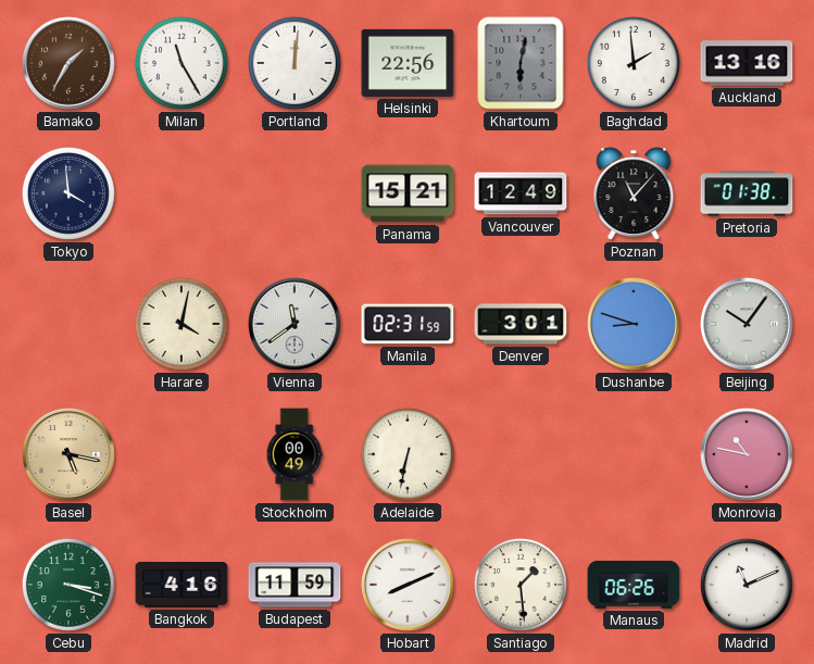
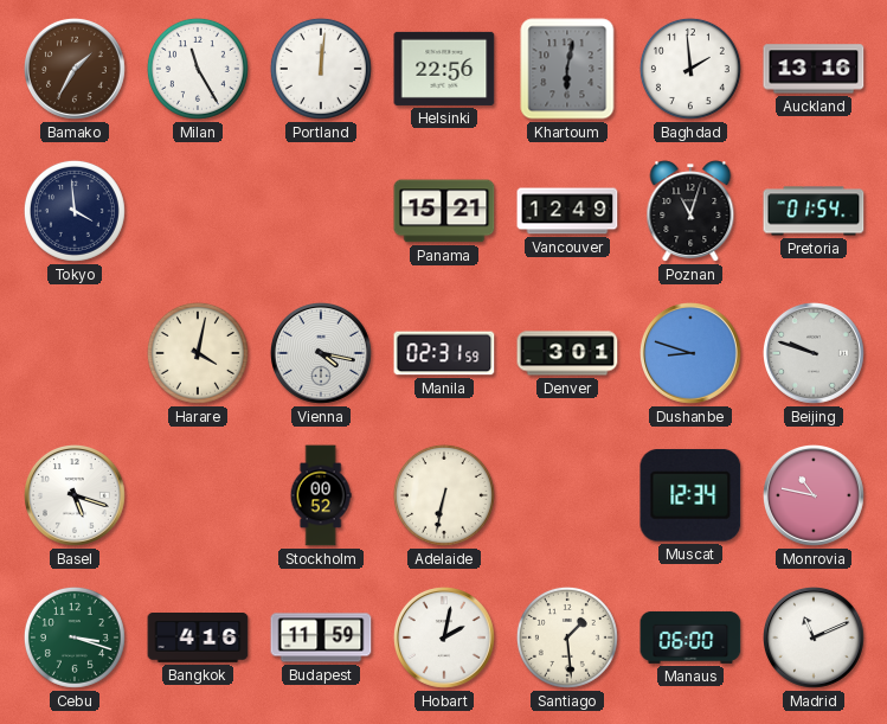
Poznan: 11:07 -> 11:03 (690, 211)
Pretoria: 01:38 -> 01:54 (814, 211)
Vienna: 11:39 -> 4:17 (322, 354)
Beijing: 10:06 -> 9:48 (815, 354)
Basel: 5:17 -> 5:18 (76, 496)
Basel dial: champagne -> white (76, 496)
Stockholm: 00:49 -> 00:52 (321, 495)
Muscat: none -> 12:34 (690, 495)
Hobart: 8:11 -> 2:02 (445, 639)
Manaus: 06:26 -> 06:00 (690, 637)
